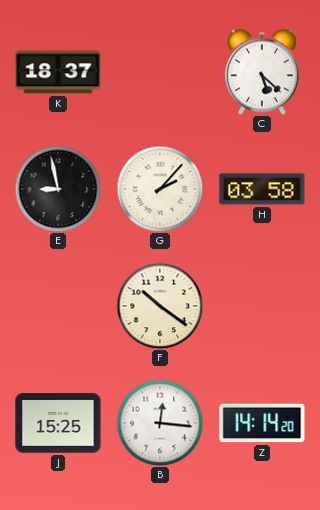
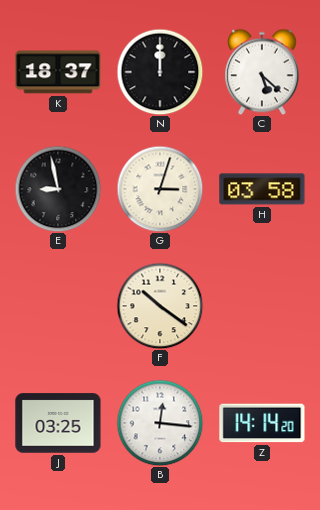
N: none -> 12:00 (160, 72)
G: 2:07 -> 3:03 (160, 189)
J: 15:25 -> 03:25 (58, 423)
